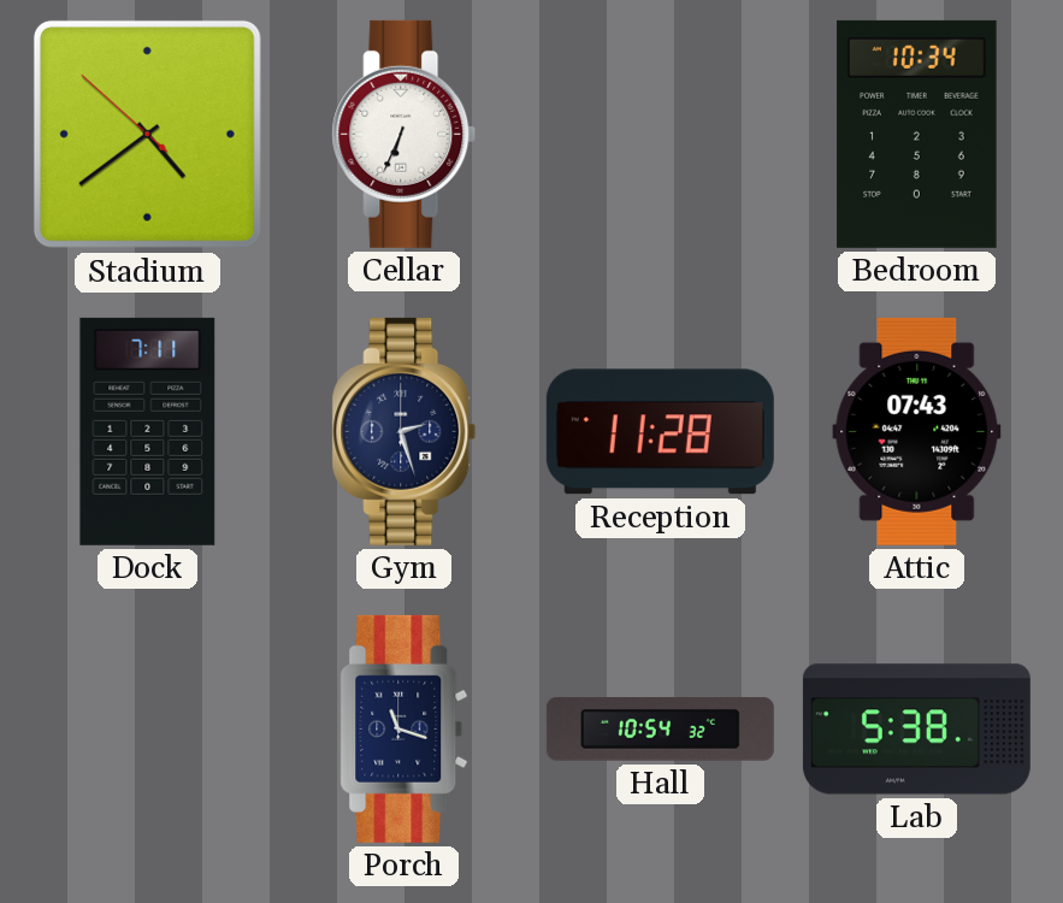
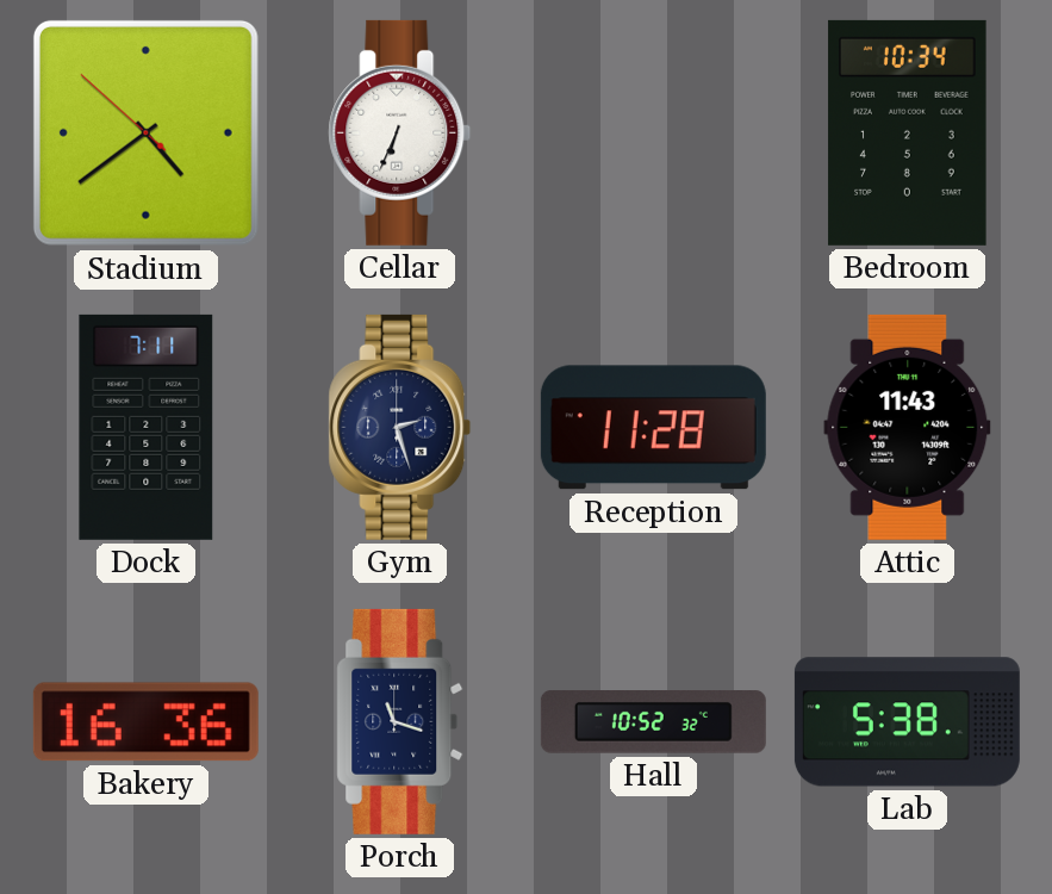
Attic: 07:43 -> 11:43 (908, 427)
Bakery: none -> 16:36 (145, 722)
Hall: 10:54 -> 10:52 (653, 722)
